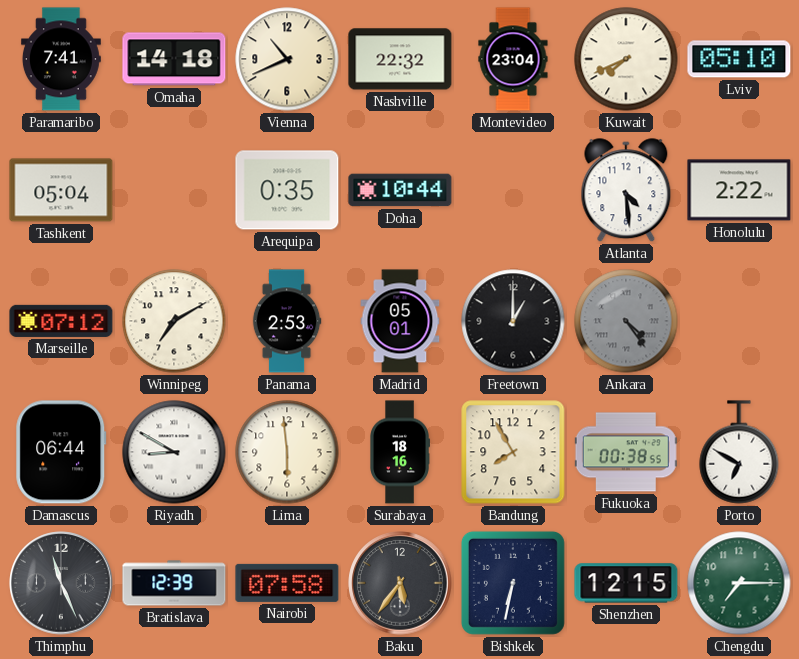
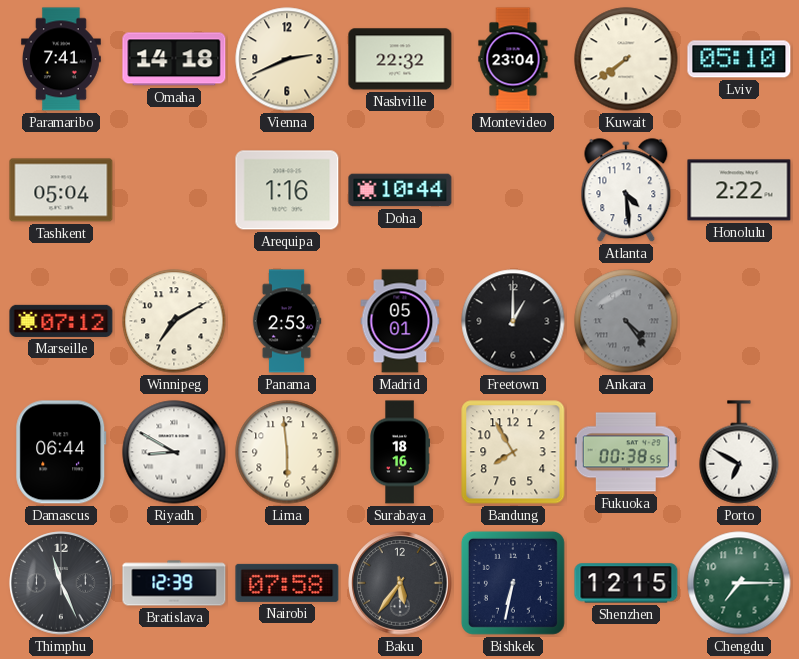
Vienna: 10:41 -> 2:41 (287, 59)
Kuwait: 7:41 -> 7:39 (626, 59)
Arequipa: 0:35 -> 1:16 (287, 190)
